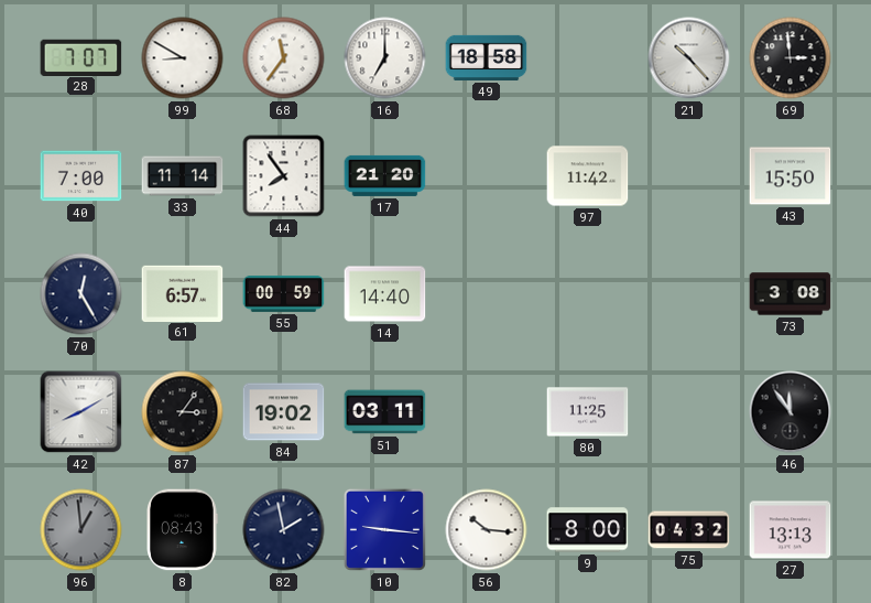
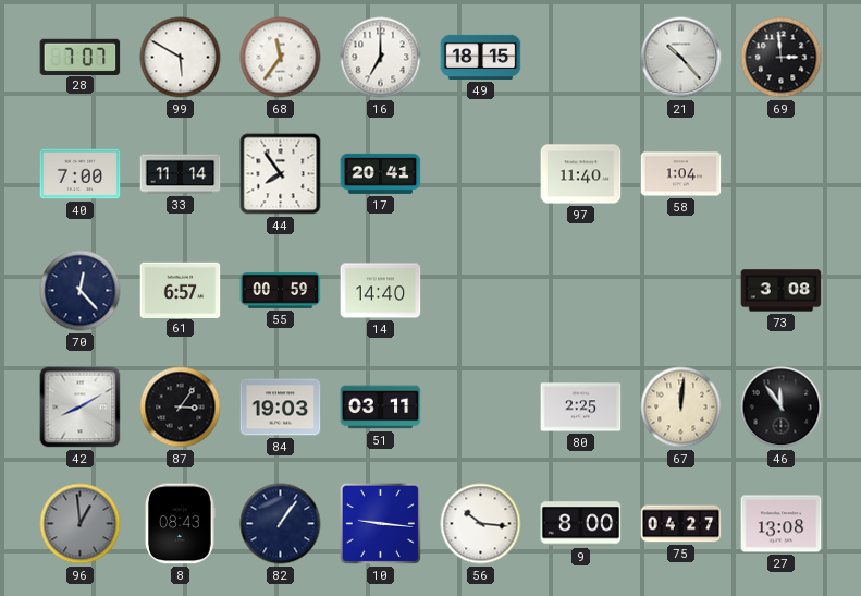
99: 8:50 -> 5:50 (181, 58)
49: 18:58 -> 18:15 (481, 57)
17: 21:20 -> 20:41 (381, 173)
97: 11:42 -> 11:40 (581, 174)
58: none -> 1:04 (681, 174)
43: 15:50 -> none (791, 176)
70: 12:25 -> 12:23 (81, 291)
84: 19:02 -> 19:03 (281, 408)
80: 11:25 -> 2:25 (581, 408)
67: none -> 12:01 (681, 408)
82: 1:58 -> 1:06 (281, 524)
75: 04:32 -> 04:27 (681, 524)
27: 13:13 -> 13:08 (782, 524)
